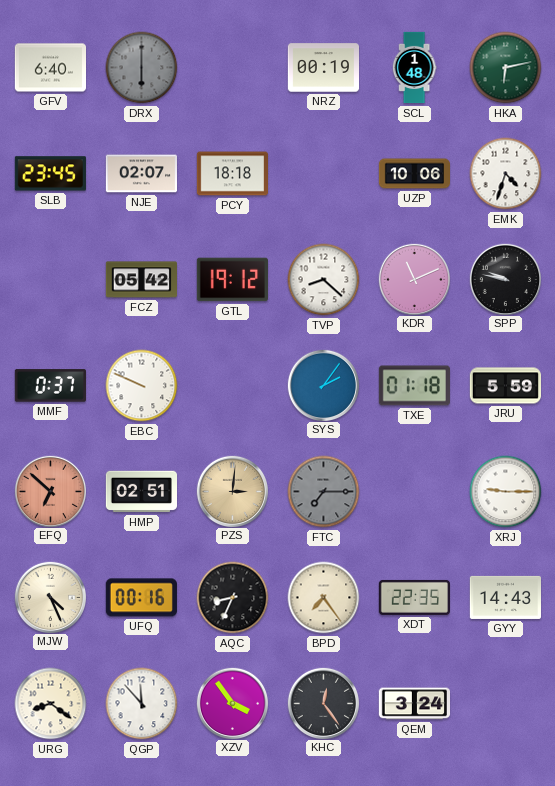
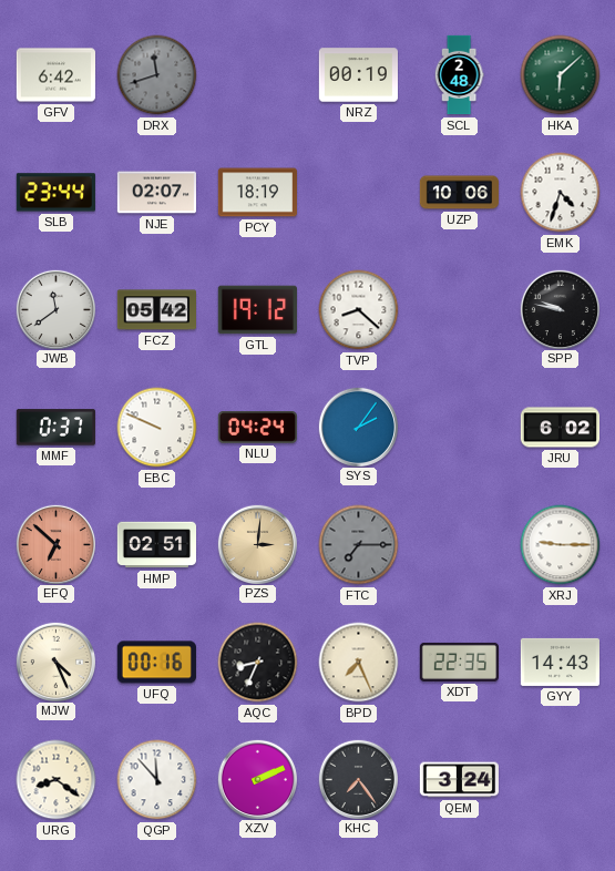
GFV: 6:40 -> 6:42 (55, 75)
DRX: 6:00 -> 11:42 (157, 75)
SCL: 1:48 -> 2:48 (459, 75)
HKA: 6:13 -> 6:08 (561, 75)
SLB: 23:45 -> 23:44 (55, 193)
PCY: 18:18 -> 18:19 (257, 193)
JWB: none -> 11:39 (55, 309)
KDR: 11:11 -> none (414, 279)
NLU: none -> 04:24 (257, 428)
TXE: 01:18 -> none (414, 386)
JRU: 5:59 -> 6:02 (560, 428)
BPD: 7:24 -> 7:26 (359, 663)
XZV: 3:54 -> 2:11 (257, 779)
KHC: 12:24 -> 7:24 (358, 779)
